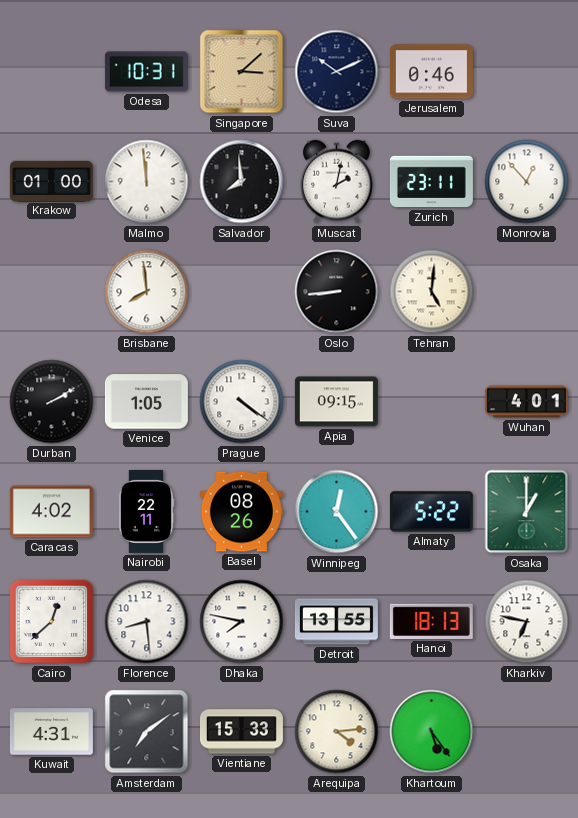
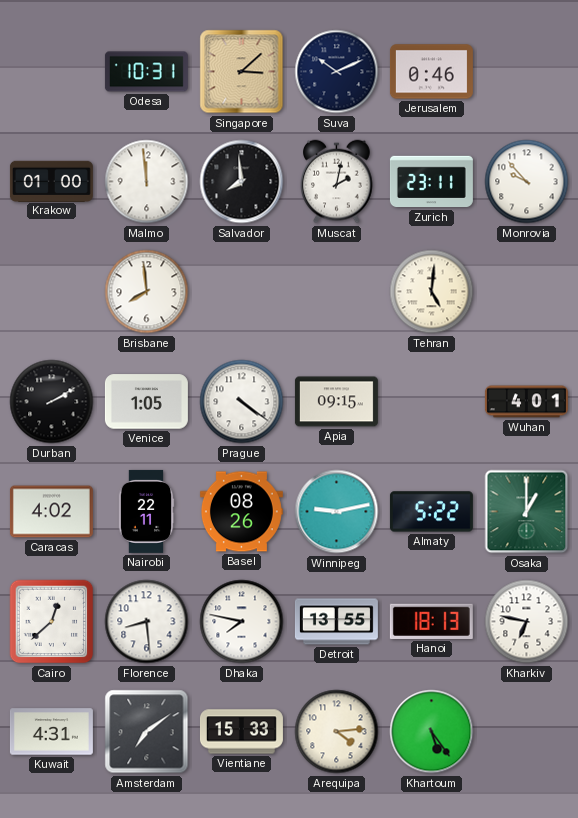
Monrovia: 12:53 -> 9:53 (527, 182)
Oslo: 8:44 -> none (337, 292)
Winnipeg: 12:24 -> 9:13 (337, 512)
